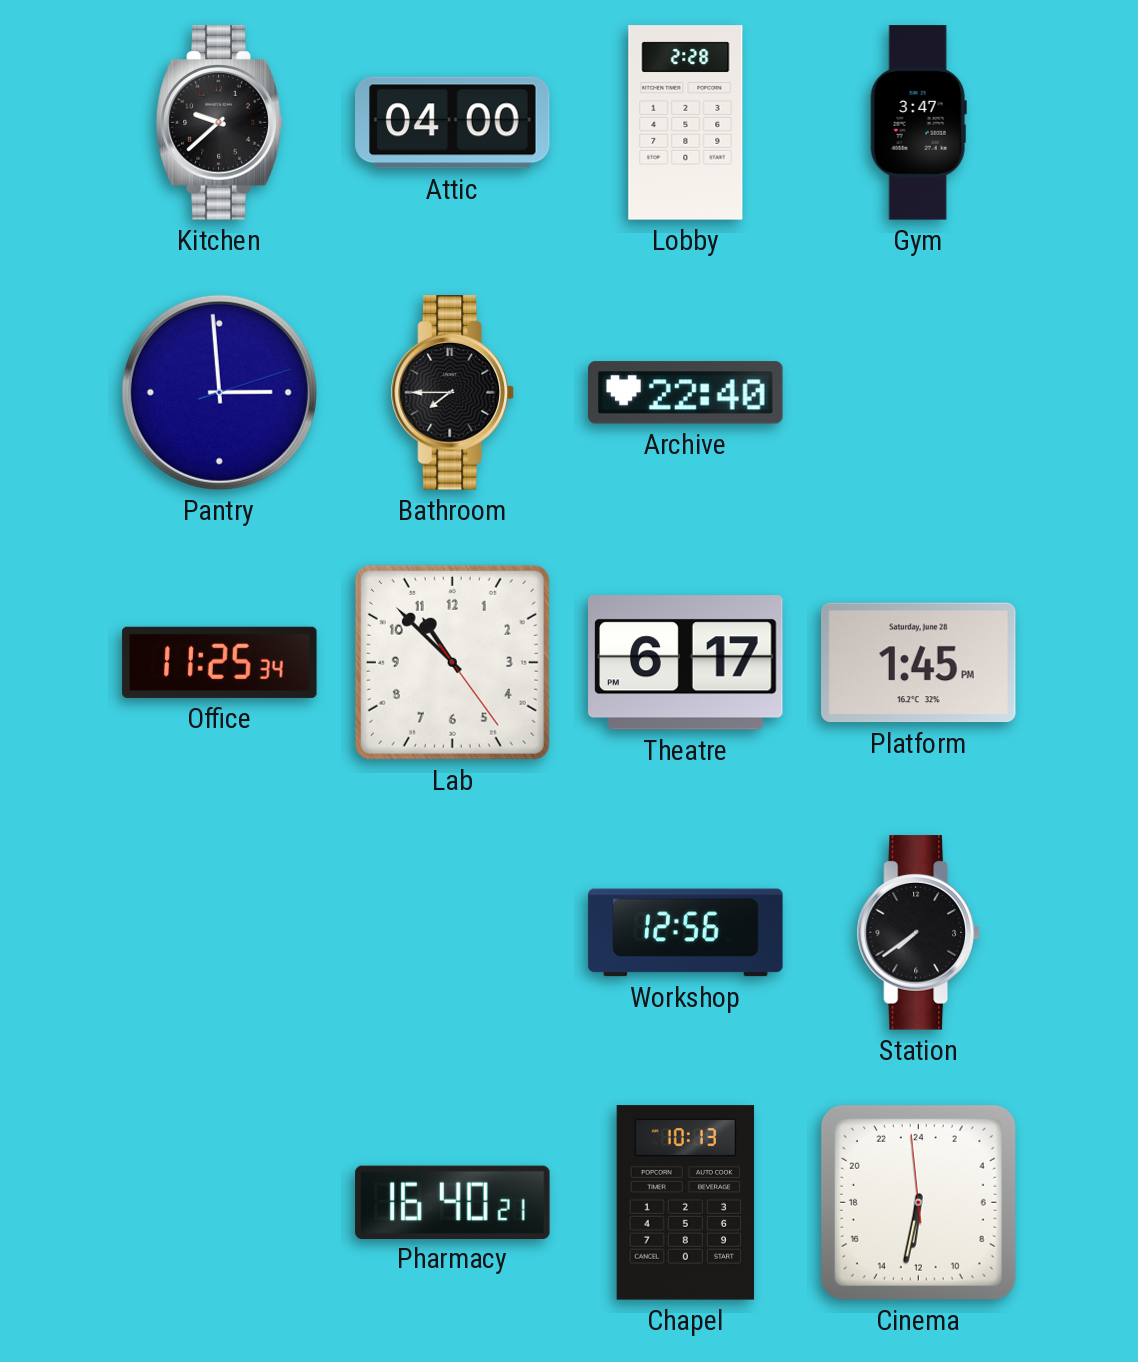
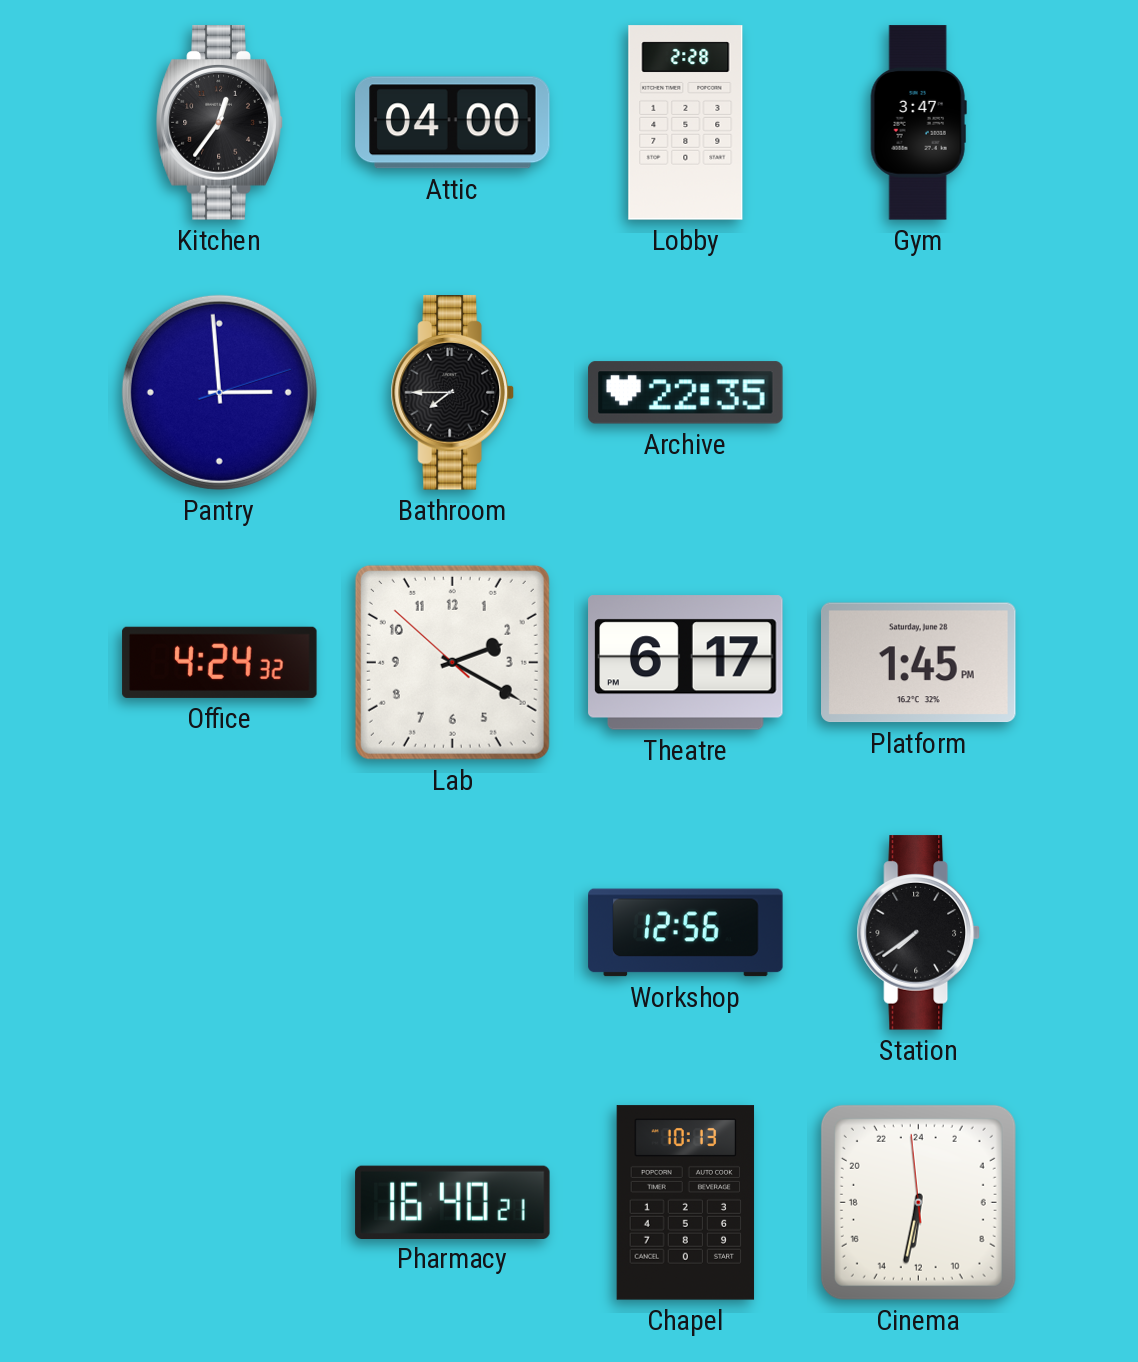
Kitchen: 9:38 -> 12:36 (220, 123)
Archive: 22:40 -> 22:35 (686, 393)
Office: 11:25 -> 4:24 (220, 662)
Lab: 10:52 -> 2:19 (452, 662)
